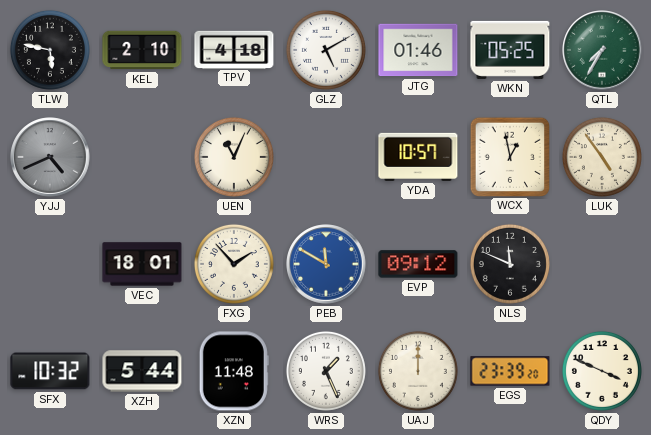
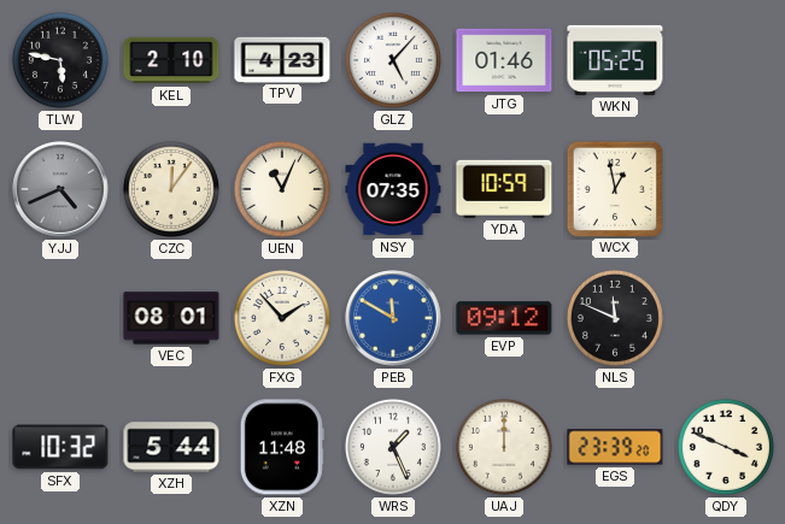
TPV: 4:18 -> 4:23 (282, 59)
GLZ: 5:10 -> 5:07 (393, 60)
QTL: 7:35 -> none (602, 50)
CZC: none -> 12:06 (171, 189)
NSY: none -> 07:35 (393, 189)
YDA: 10:57 -> 10:59 (504, 189)
LUK: 4:54 -> none (602, 157)
VEC: 18:01 -> 08:01 (171, 318)
